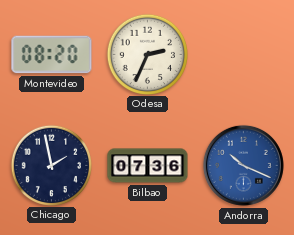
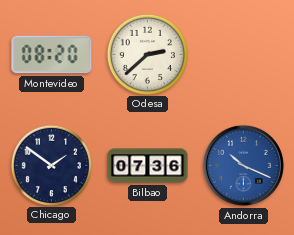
Odesa: 2:34 -> 2:38 (147, 54)
Chicago: 1:58 -> 1:51 (51, 165)
